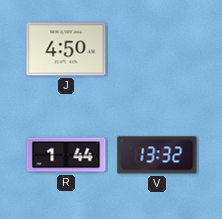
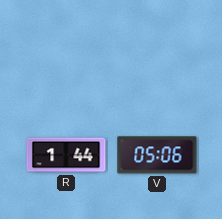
J: 4:50 -> none (66, 49)
V: 13:32 -> 05:06 (157, 155)
